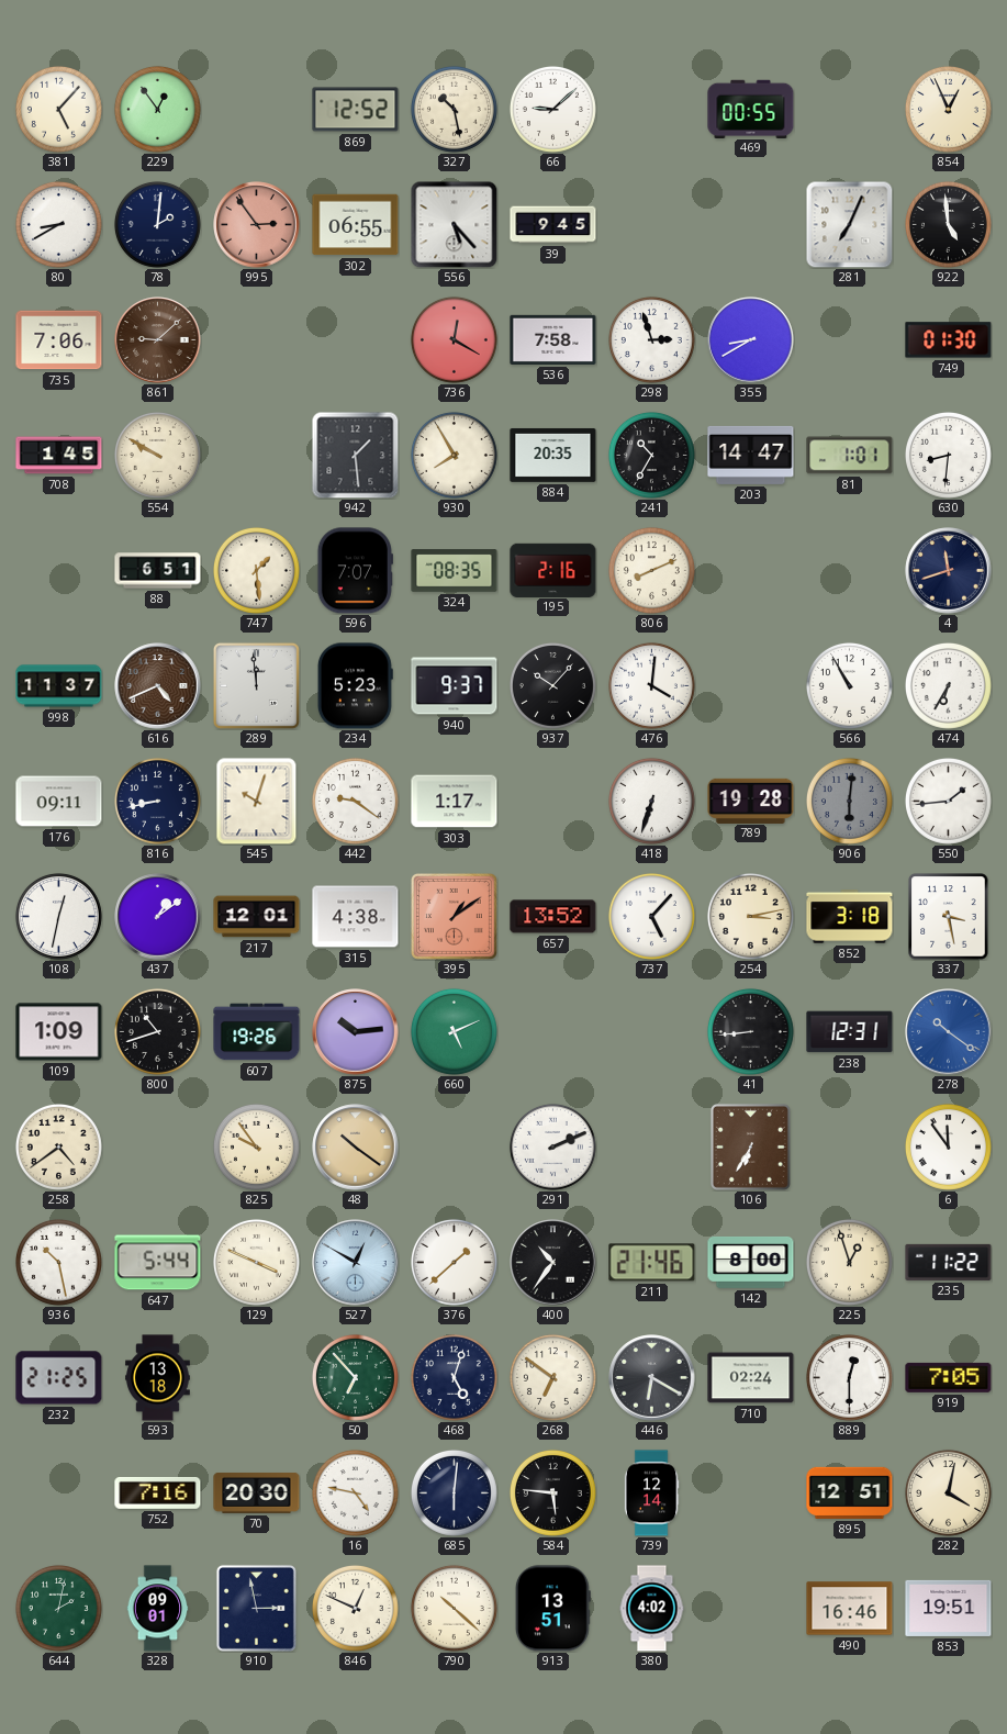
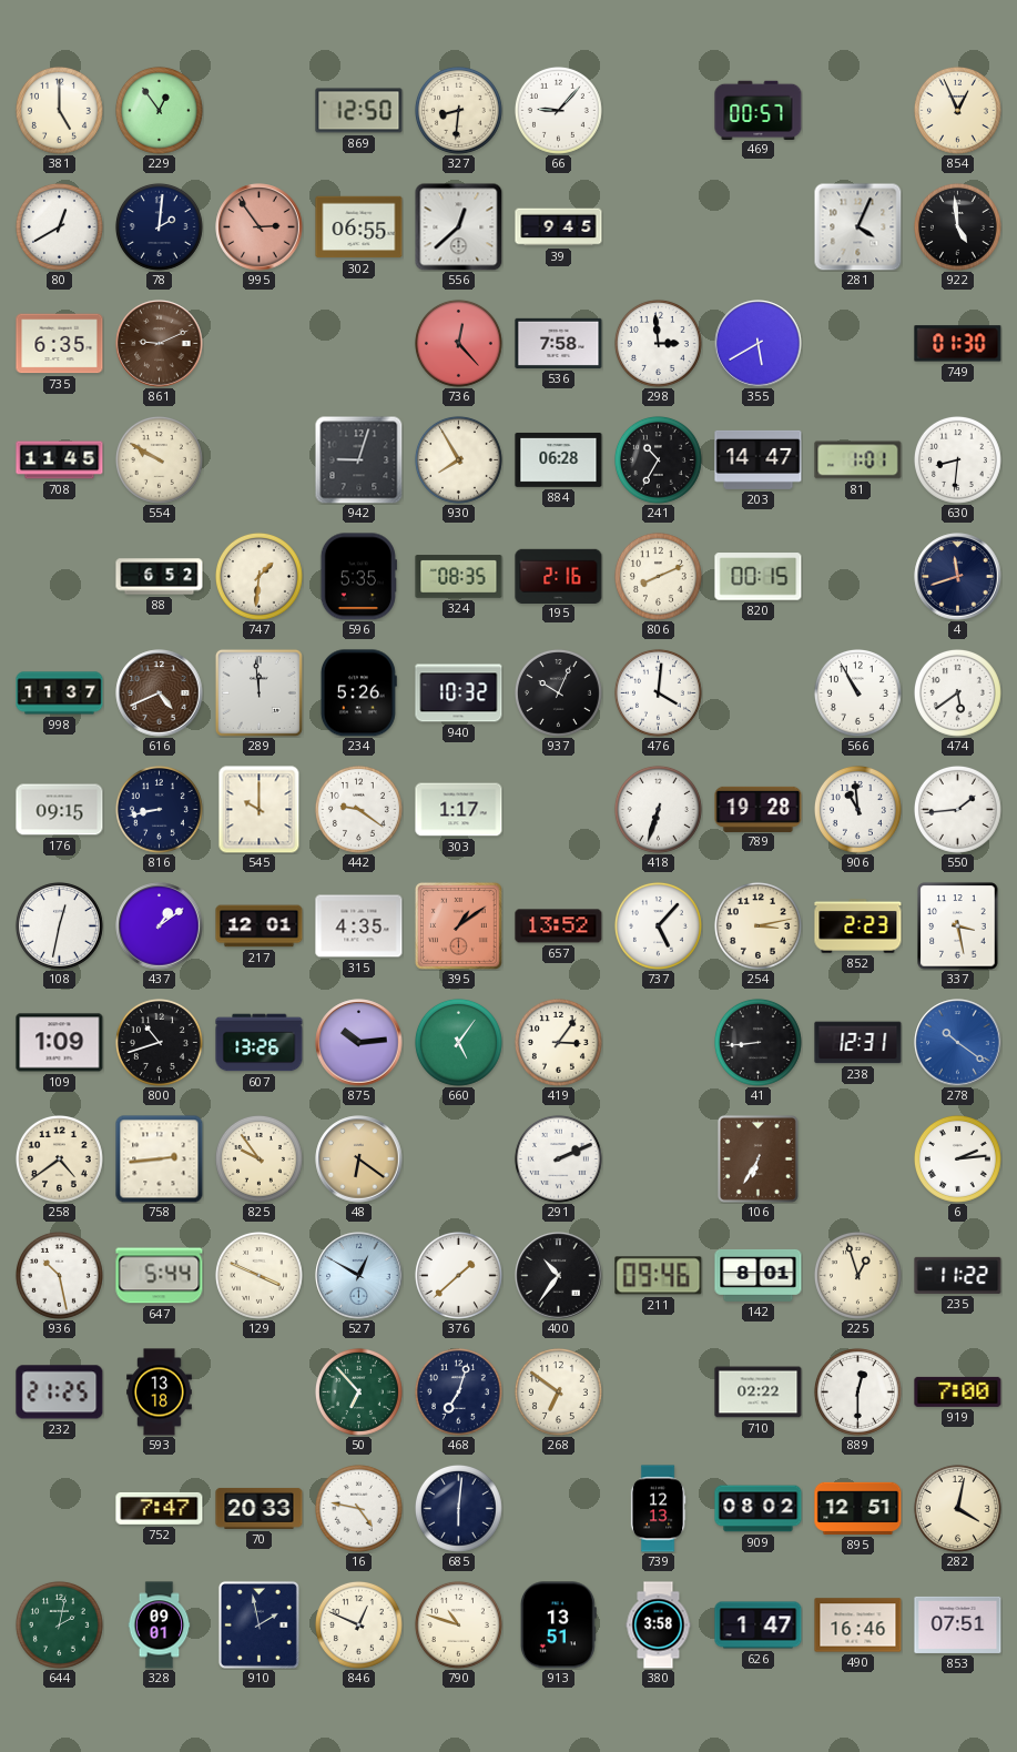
381: 5:07 -> 5:00 (59, 110)
869: 12:52 -> 12:50 (359, 111)
327: 10:28 -> 8:31 (458, 110)
66: 9:08 -> 9:07 (558, 110)
469: 00:55 -> 00:57 (759, 110)
80: 8:40 -> 12:40 (59, 226)
556: 5:23 -> 12:38 (458, 226)
281: 7:04 -> 4:04 (857, 226)
735: 7:06 -> 6:35 (60, 344)
861: 9:08 -> 9:11 (160, 344)
736: 12:20 -> 12:23 (458, 343)
298: 2:57 -> 2:59 (658, 343)
355: 8:40 -> 5:40 (759, 344)
708: 1:45 -> 11:45 (60, 460)
942: 1:29 -> 9:03 (358, 459)
884: 20:35 -> 06:28 (559, 459)
88: 6:51 -> 6:52 (160, 577)
747: 1:29 -> 1:31 (258, 576)
596: 7:07 -> 5:35 (358, 577)
820: none -> 00:15 (759, 577)
234: 5:23 -> 5:26 (358, 693)
940: 9:37 -> 10:32 (459, 693)
937: 10:07 -> 10:04 (558, 692)
474: 6:35 -> 5:39 (957, 692)
176: 09:11 -> 09:15 (60, 810)
545: 10:03 -> 10:00 (260, 810)
906: 6:01 -> 10:59 (857, 809)
906 dial: grey -> white (857, 809)
315: 4:38 -> 4:35 (359, 926)
852: 3:18 -> 2:23 (858, 926)
607: 19:26 -> 13:26 (260, 1043)
660: 5:11 -> 5:06 (458, 1042)
419: none -> 3:06 (558, 1042)
758: none -> 2:44 (160, 1159)
48: 10:21 -> 6:21 (359, 1159)
6: 11:54 -> 2:14 (957, 1158)
211: 21:46 -> 09:46 (659, 1276)
142: 8:00 -> 8:01 (759, 1275)
468: 5:03 -> 7:03 (458, 1391)
446: 6:20 -> none (652, 1378)
710: 02:24 -> 02:22 (759, 1393)
919: 7:05 -> 7:00 (958, 1391)
752: 7:16 -> 7:47 (160, 1508)
70: 20:30 -> 20:33 (260, 1508)
584: 5:46 -> none (552, 1492)
739: 12:14 -> 12:13 (658, 1509)
909: none -> 08:02 (759, 1509)
910: 2:58 -> 1:58 (258, 1624)
790: 10:22 -> 10:48 (458, 1624)
380: 4:02 -> 3:58 (659, 1626)
626: none -> 1:47 (759, 1626)
853: 19:51 -> 07:51 (958, 1624)
